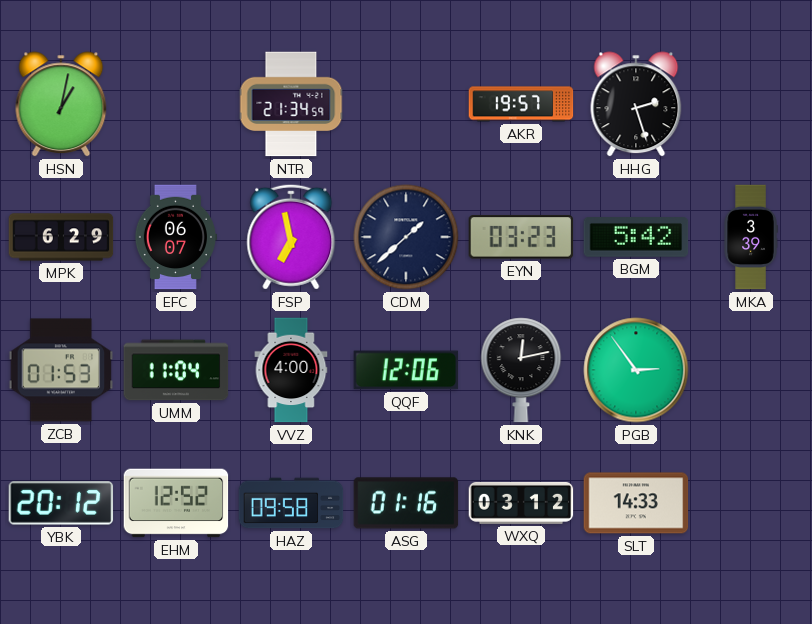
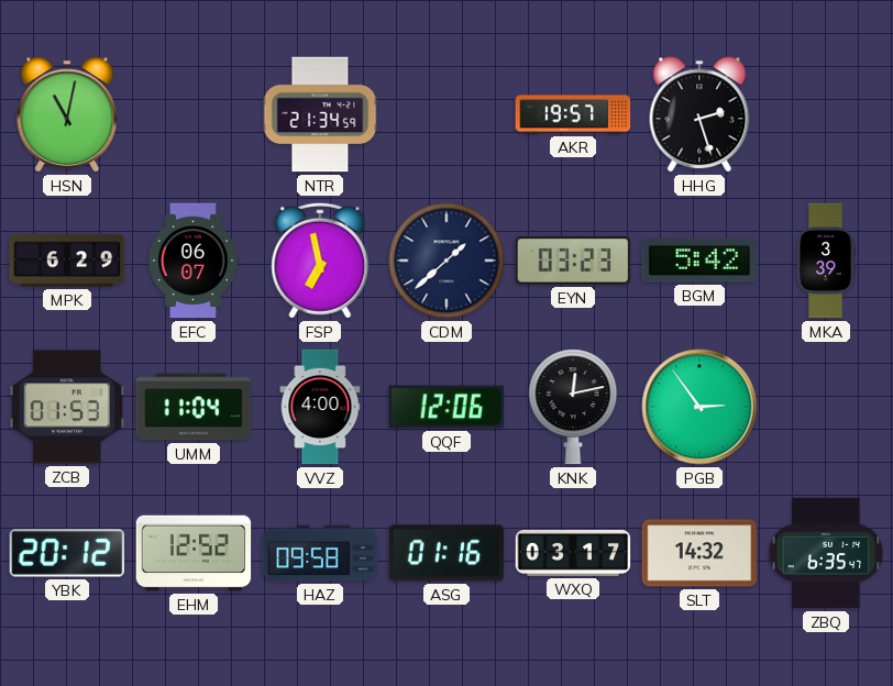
HSN: 1:02 -> 11:02 (67, 114)
WXQ: 03:12 -> 03:17 (573, 553)
SLT: 14:33 -> 14:32 (699, 553)
ZBQ: none -> 6:35 (826, 553)
